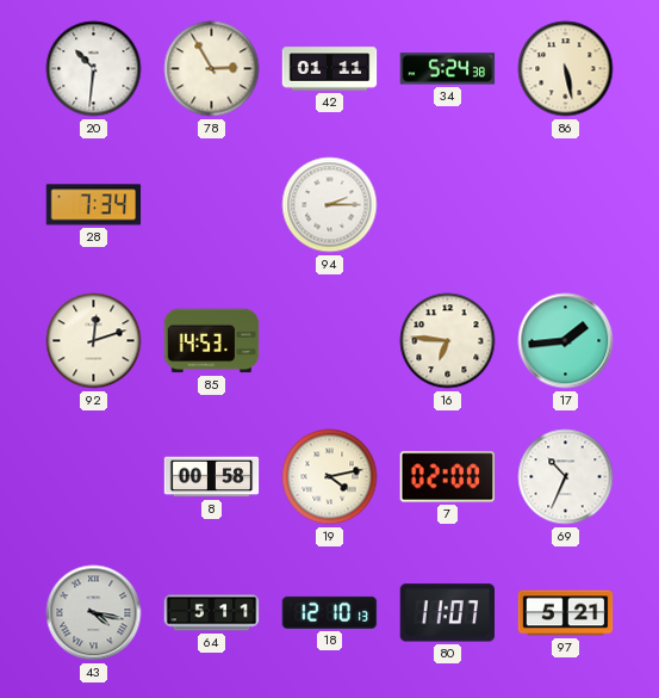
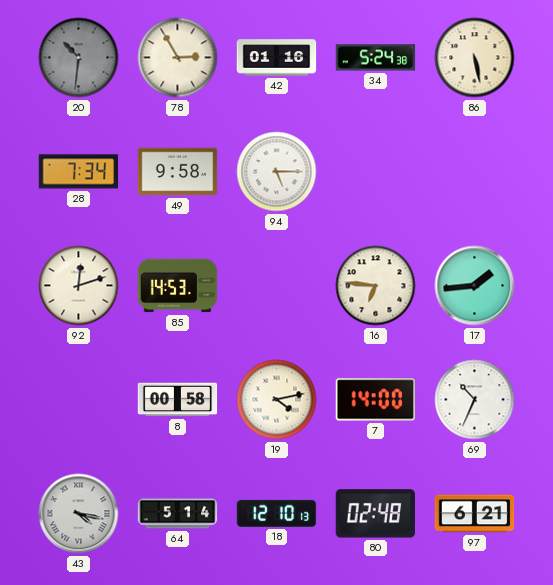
20 dial: white -> grey (79, 58)
42: 01:11 -> 01:16 (277, 58)
49: none -> 9:58 (178, 172)
94: 2:15 -> 5:15 (277, 172)
7: 02:00 -> 14:00 (375, 400)
64: 5:11 -> 5:14 (178, 514)
80: 11:07 -> 02:48 (375, 514)
97: 5:21 -> 6:21 (475, 514)
